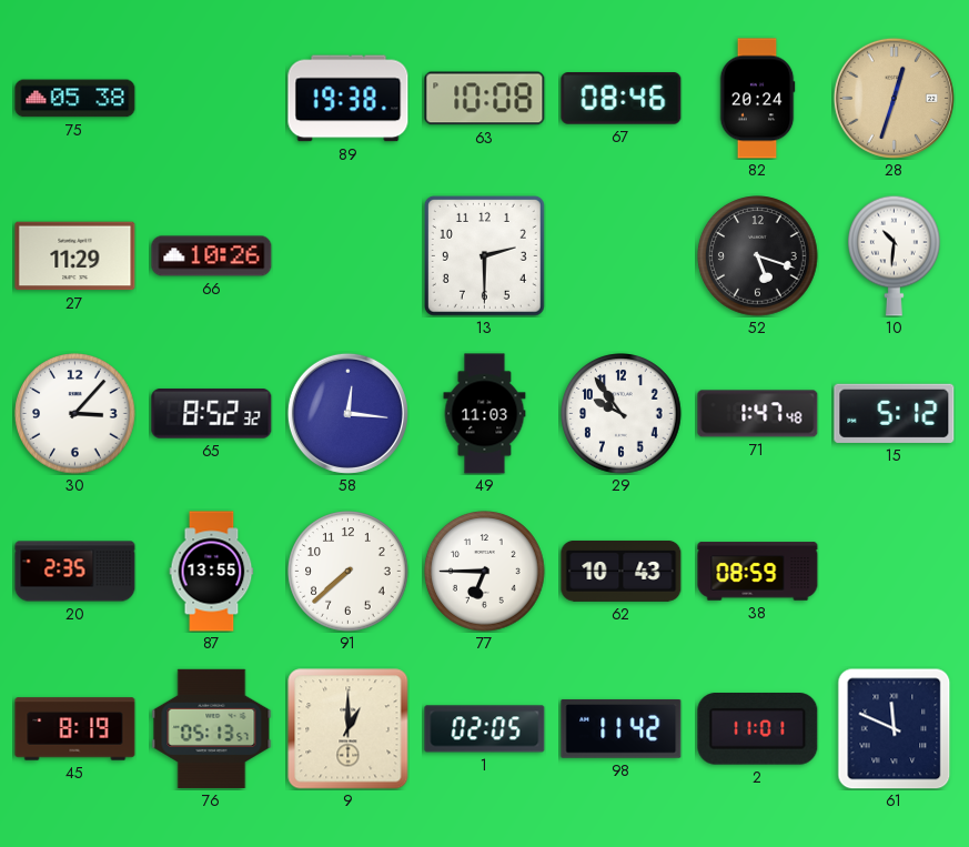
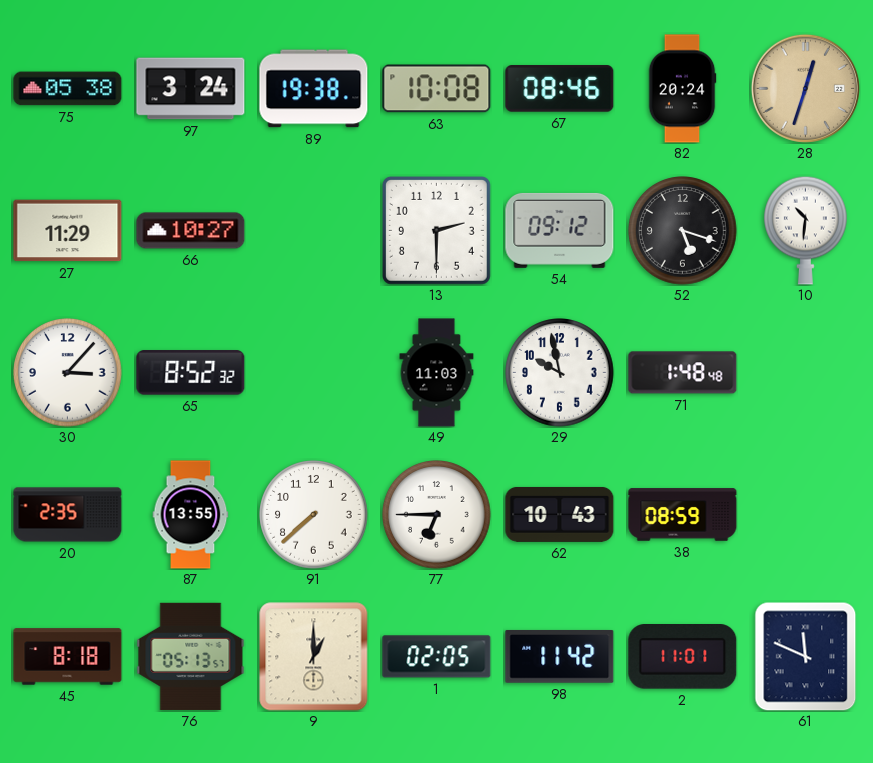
97: none -> 3:24 (191, 89)
66: 10:26 -> 10:27 (191, 231)
54: none -> 09:12 (560, 230)
58: 12:16 -> none (347, 413)
29: 9:54 -> 9:58 (560, 373)
71: 1:47 -> 1:48 (683, 373)
15: 5:12 -> none (895, 413)
45: 8:19 -> 8:18 (68, 657)
